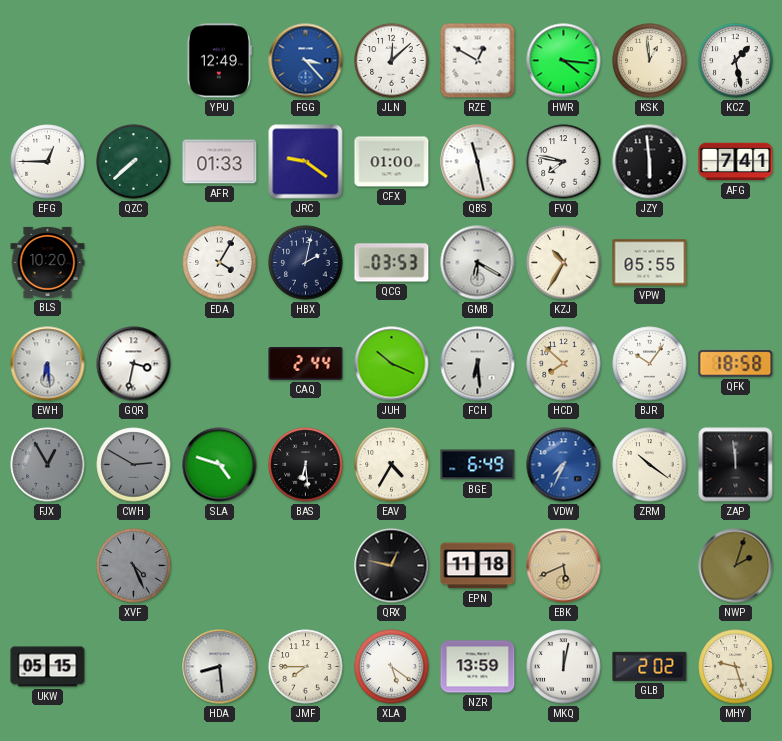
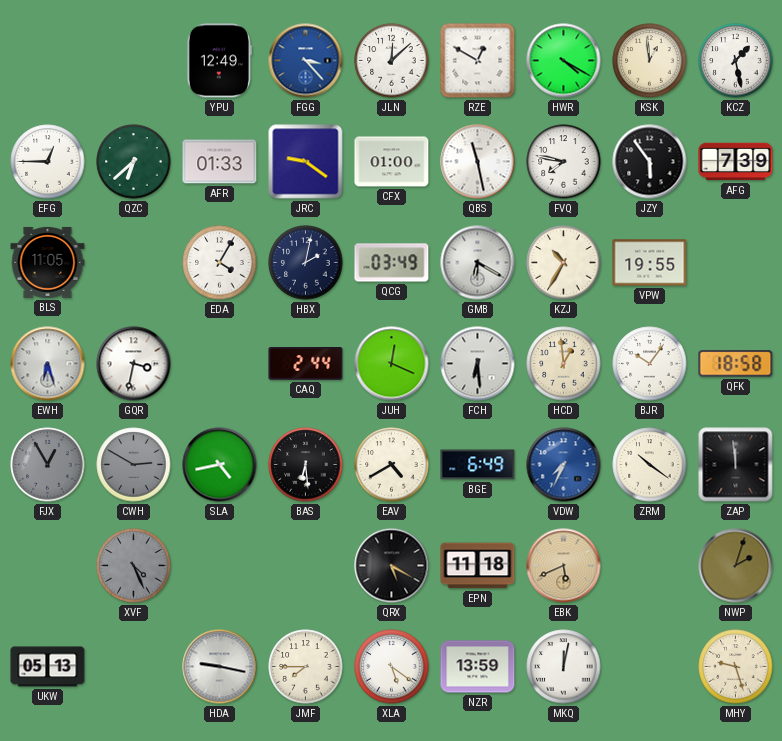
HWR: 4:16 -> 4:20 (564, 61)
QZC: 7:38 -> 6:38 (134, 162)
JZY: 5:59 -> 5:54 (650, 162)
AFG: 7:41 -> 7:39 (736, 162)
BLS: 10:20 -> 11:05 (48, 262)
QCG: 03:53 -> 03:49 (392, 263)
VPW: 05:55 -> 19:55 (650, 263)
EWH: 6:29 -> 6:27 (48, 364)
JUH: 10:19 -> 12:19 (392, 364)
HCD: 7:52 -> 12:59 (564, 364)
SLA: 4:48 -> 4:43 (220, 465)
EAV: 4:35 -> 4:40 (392, 465)
QRX: 12:47 -> 5:20 (392, 566)
UKW: 05:15 -> 05:13 (48, 667)
HDA: 8:29 -> 9:17 (220, 667)
GLB: 2:02 -> none (650, 666)
